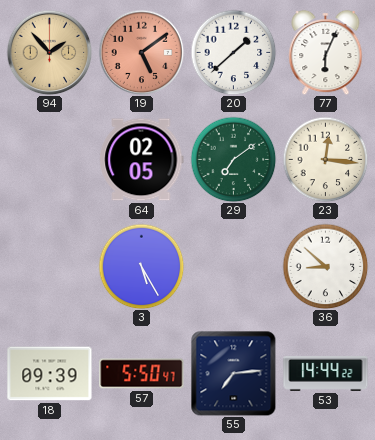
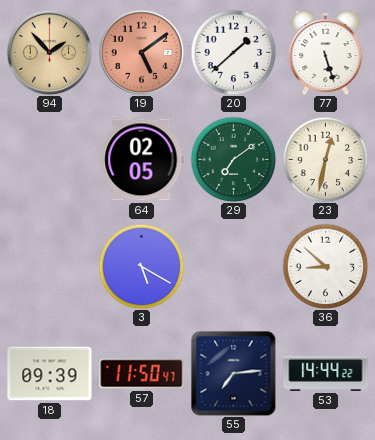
77: 6:04 -> 5:27 (326, 52)
23: 12:16 -> 12:32 (325, 159)
3: 5:25 -> 5:20 (141, 266)
57: 5:50 -> 11:50 (142, 374)
